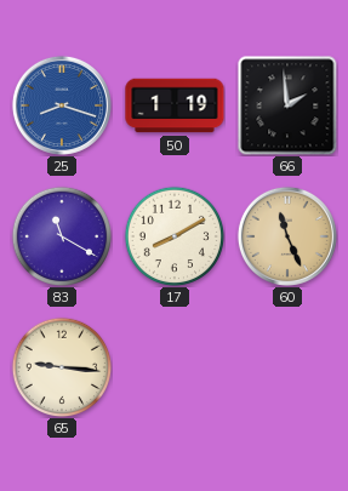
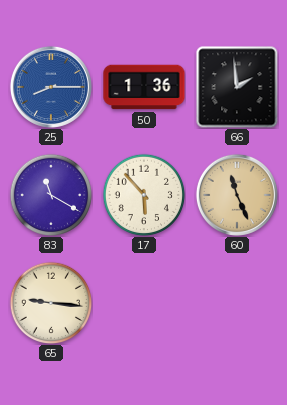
25: 8:18 -> 8:15 (51, 87)
50: 1:19 -> 1:36 (144, 87)
17: 8:10 -> 5:53 (144, 195)
